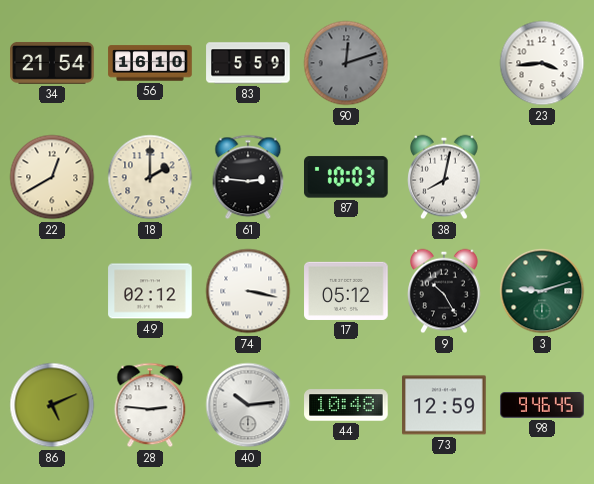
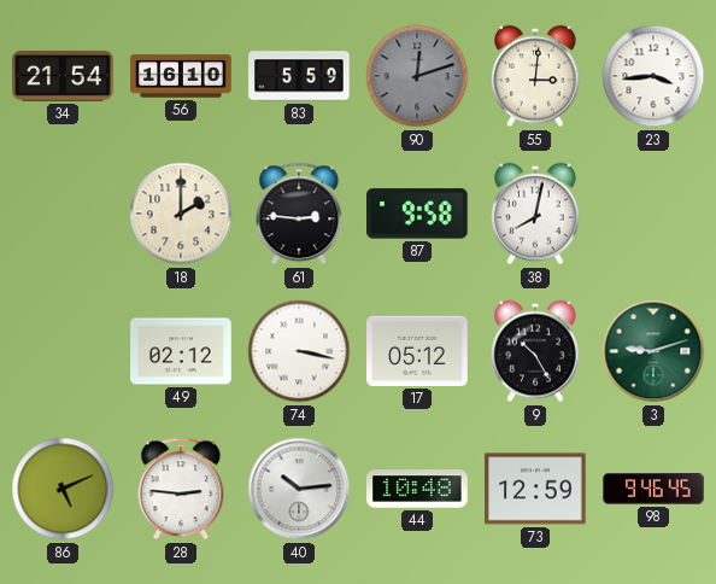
55: none -> 3:01 (535, 76)
22: 12:40 -> none (52, 177)
87: 10:03 -> 9:58 (418, 214)
